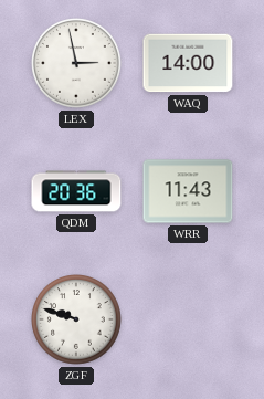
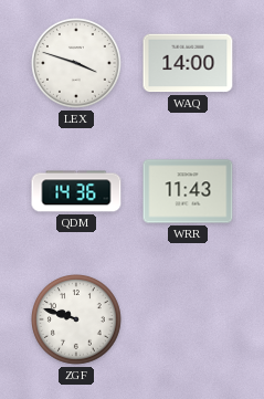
LEX: 2:58 -> 3:48 (77, 64)
QDM: 20:36 -> 14:36 (76, 191)
